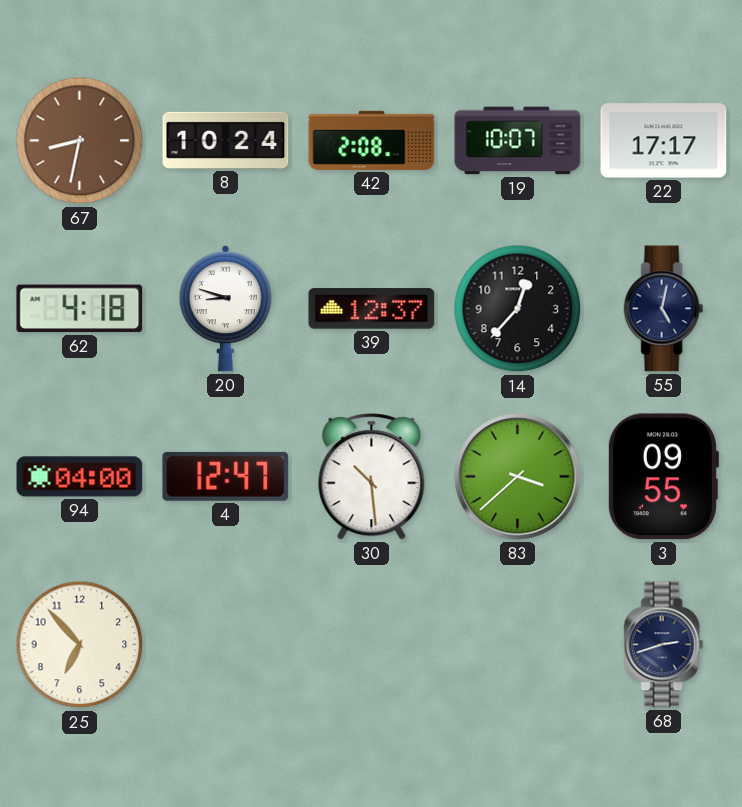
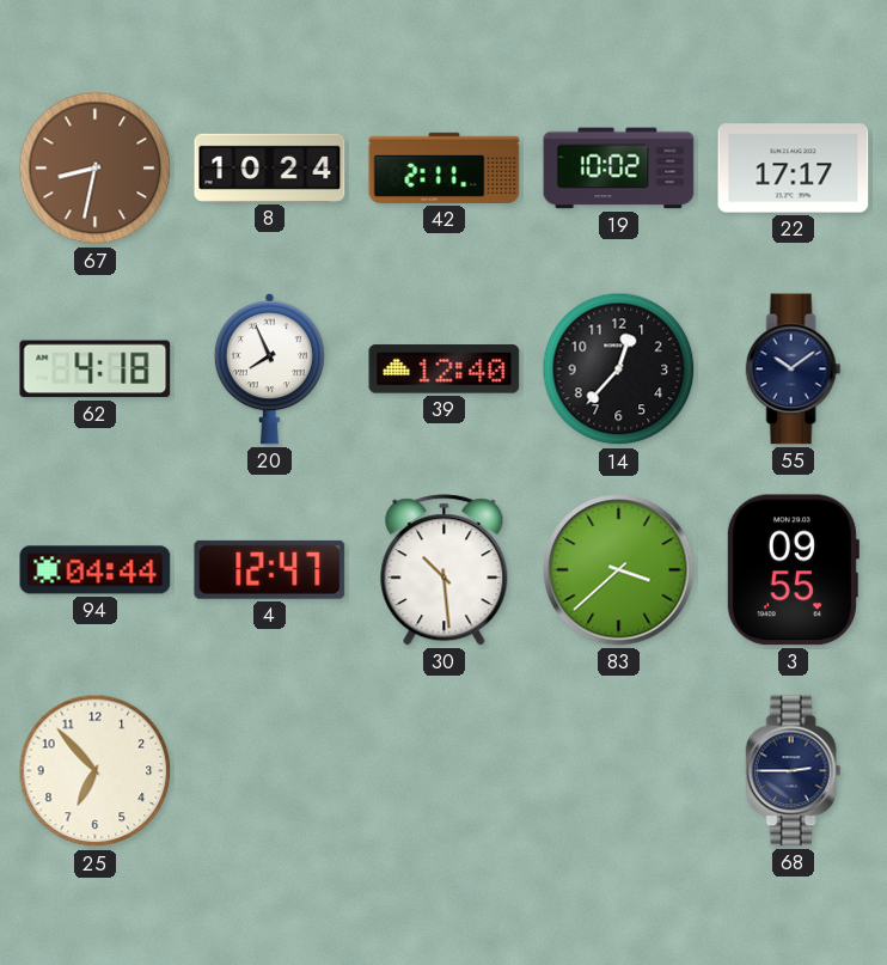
42: 2:08 -> 2:11 (445, 167)
19: 10:07 -> 10:02 (619, 169)
20: 8:48 -> 7:56 (269, 369)
39: 12:37 -> 12:40 (445, 369)
55: 5:02 -> 10:09 (794, 369)
94: 04:00 -> 04:44 (96, 570)
68: 2:42 -> 2:45 (794, 771)
